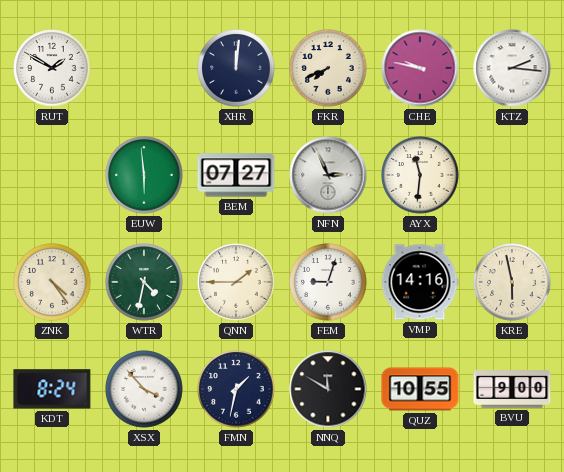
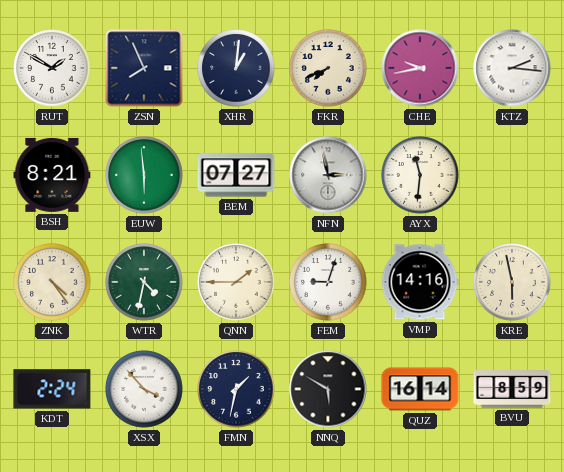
ZSN: none -> 7:56 (144, 68)
XHR: 12:01 -> 1:01 (236, 68)
CHE: 9:47 -> 9:43 (420, 68)
BSH: none -> 8:21 (52, 175)
NFN: 2:56 -> 2:58 (328, 175)
KDT: 8:24 -> 2:24 (52, 389)
NNQ: 11:50 -> 5:50 (328, 389)
QUZ: 10:55 -> 16:14 (420, 389)
BVU: 9:00 -> 8:59 (512, 390)
